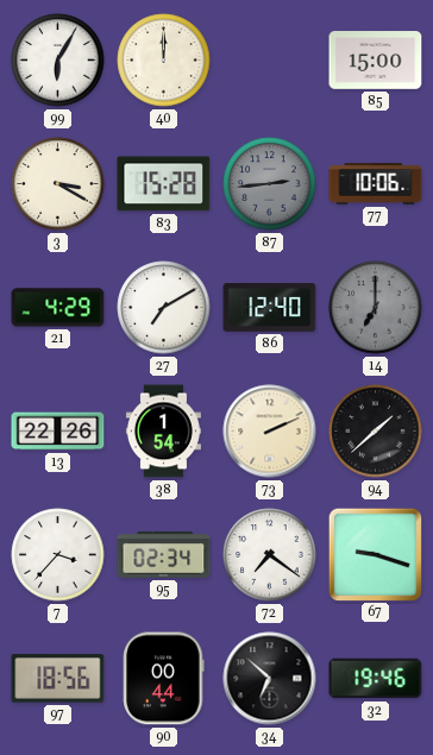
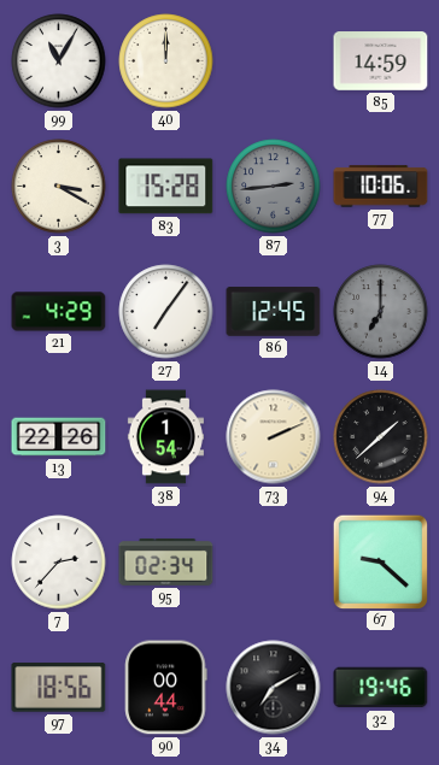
99: 6:05 -> 11:05 (59, 61)
85: 15:00 -> 14:59 (381, 61)
27: 7:10 -> 7:06 (166, 312)
86: 12:40 -> 12:45 (274, 312)
7: 3:37 -> 2:37 (59, 563)
72: 7:21 -> none (270, 555)
67: 9:18 -> 9:22 (380, 561)
34: 6:52 -> 7:10 (274, 688)
